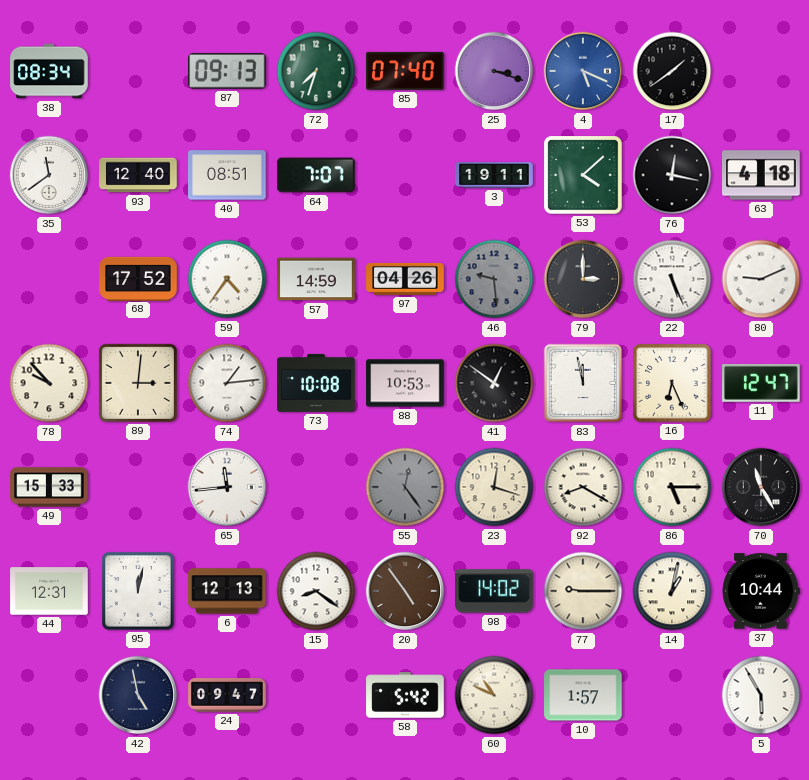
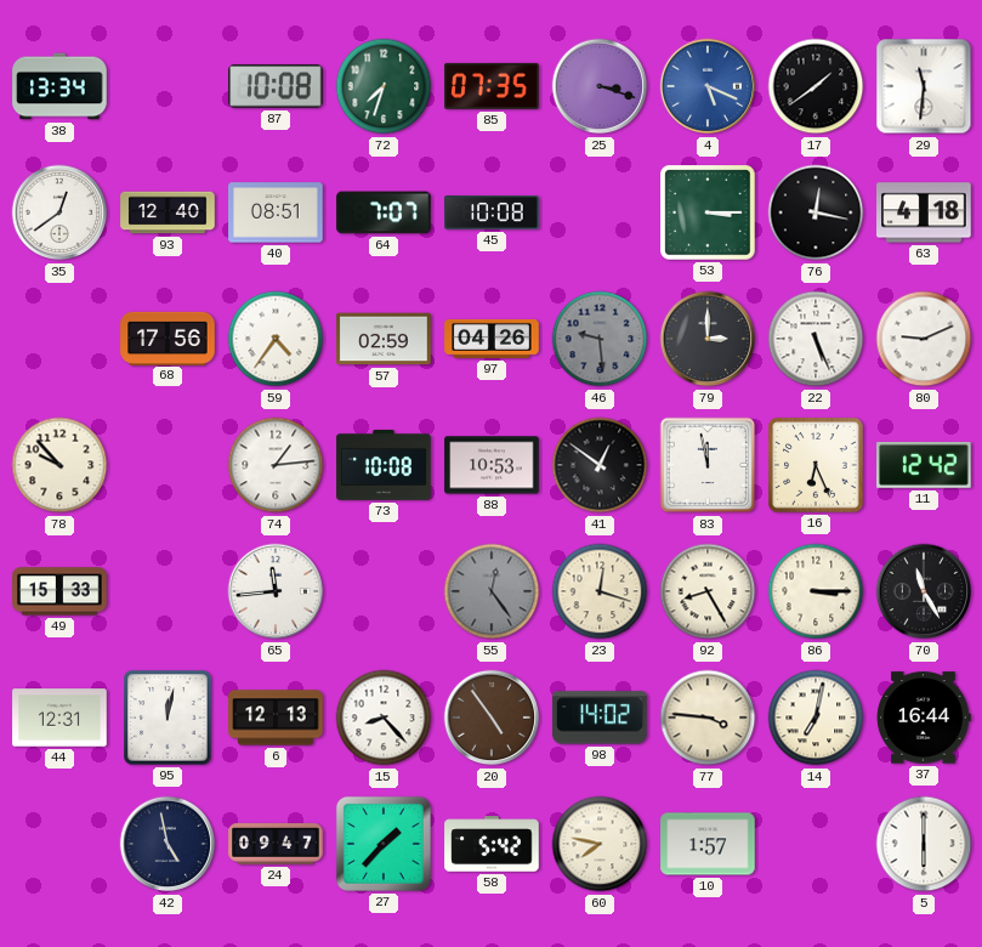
38: 08:34 -> 13:34 (59, 86)
87: 09:13 -> 10:08 (276, 86)
85: 07:40 -> 07:35 (493, 86)
29: none -> 11:31 (924, 86)
35: 11:39 -> 12:39 (59, 212)
45: none -> 10:08 (492, 212)
3: 19:11 -> none (494, 175)
53: 4:08 -> 3:15 (708, 212)
68: 17:52 -> 17:56 (168, 338)
57: 14:59 -> 02:59 (384, 339)
89: 3:01 -> none (138, 383)
11: 12:47 -> 12:42 (924, 465)
92: 8:20 -> 8:25 (708, 591)
86: 5:15 -> 3:15 (816, 591)
15: 8:21 -> 8:23 (384, 718)
77: 9:15 -> 3:46 (708, 718)
14: 1:02 -> 7:02 (816, 718)
37: 10:44 -> 16:44 (924, 718)
27: none -> 1:37 (384, 844)
60: 10:49 -> 7:47 (600, 844)
5: 5:55 -> 6:00 (924, 844)
